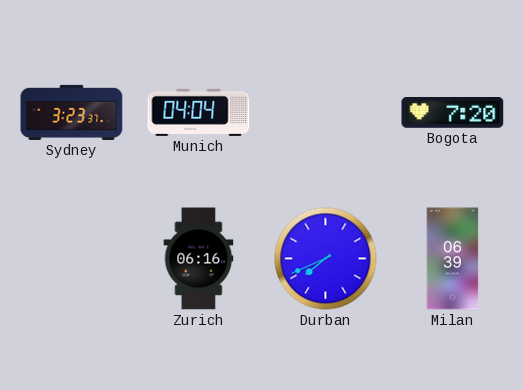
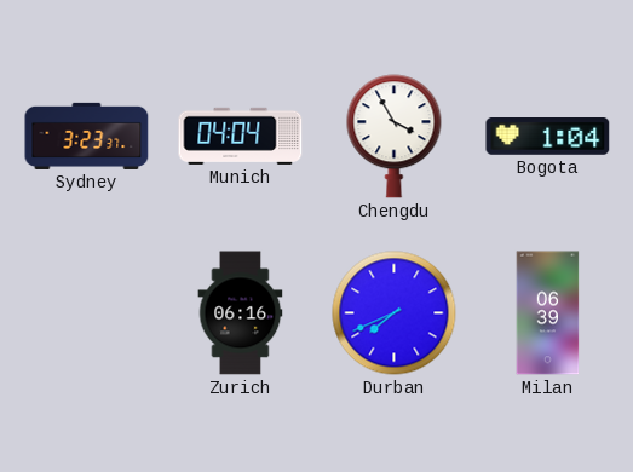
Chengdu: none -> 3:55 (395, 137)
Bogota: 7:20 -> 1:04 (548, 137)
